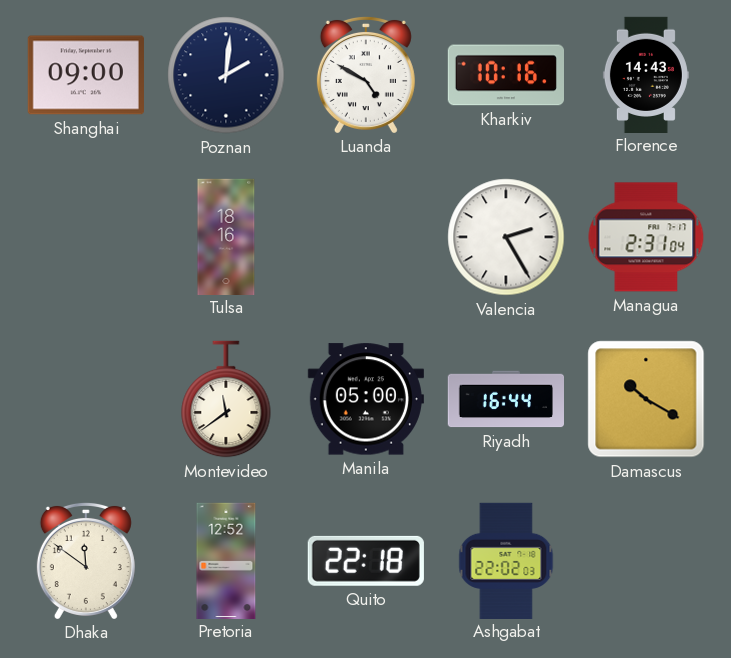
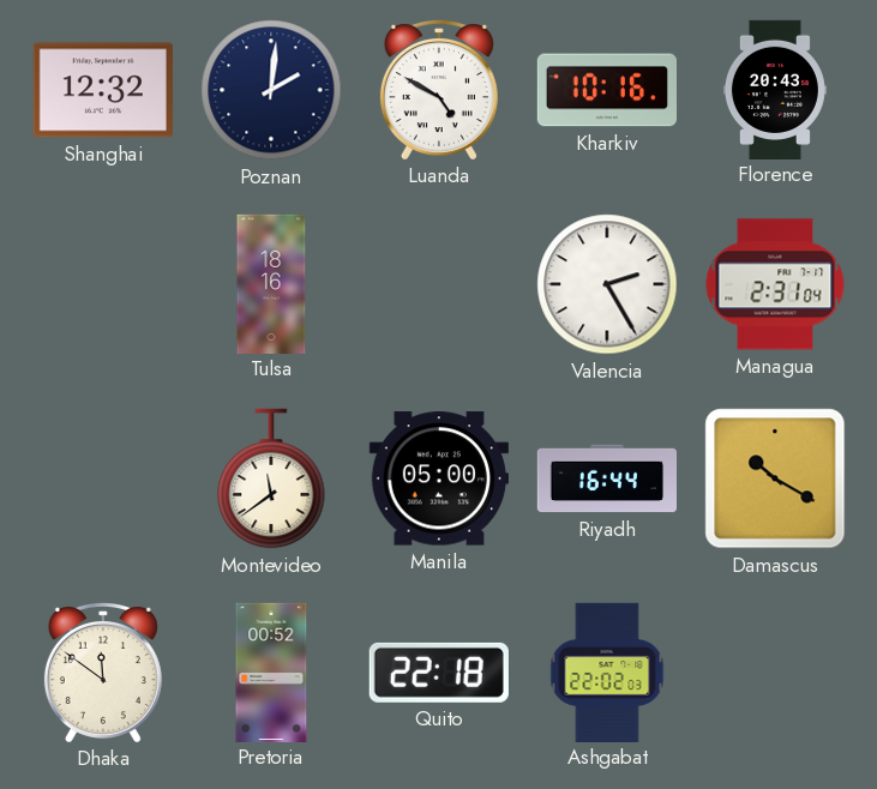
Shanghai: 09:00 -> 12:32 (103, 90)
Florence: 14:43 -> 20:43 (775, 89)
Pretoria: 12:52 -> 00:52 (271, 671)
